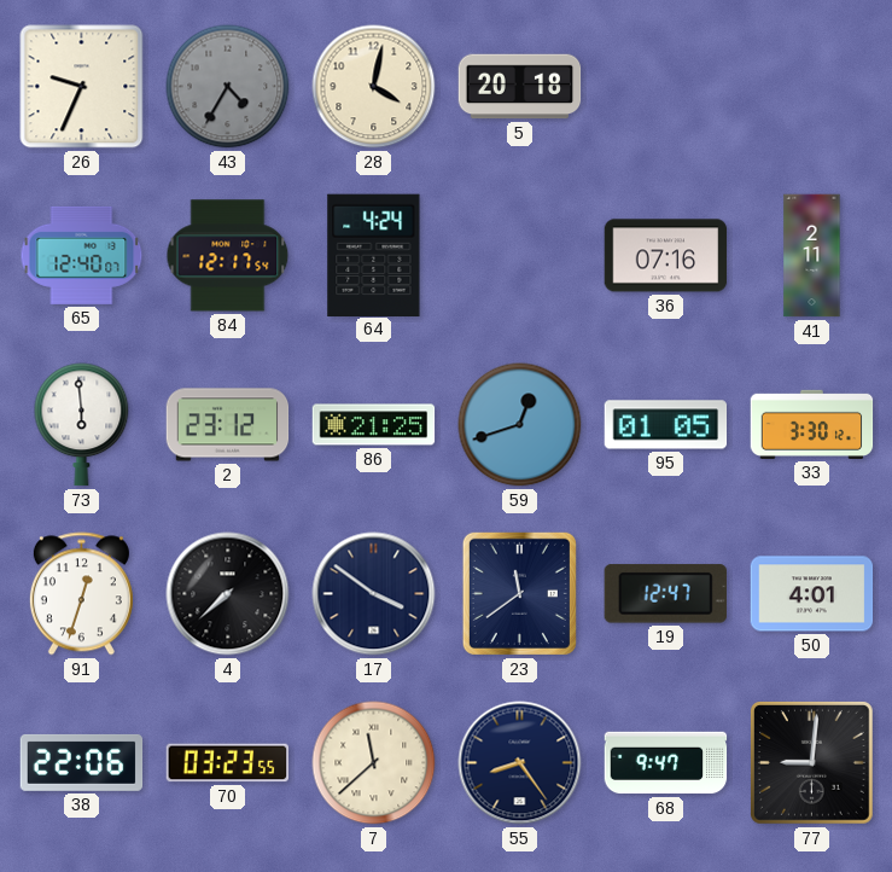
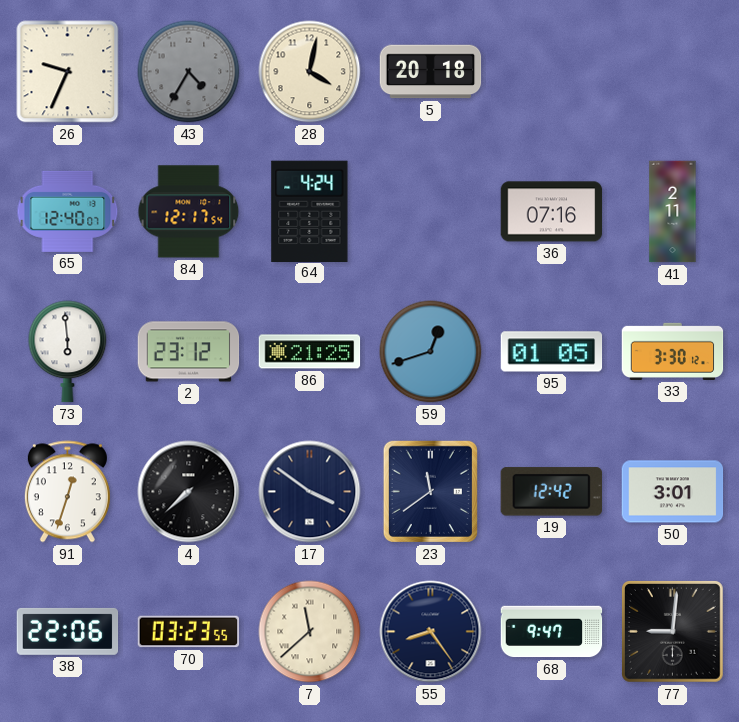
19: 12:47 -> 12:42 (551, 492)
50: 4:01 -> 3:01 (673, 492)
